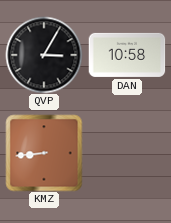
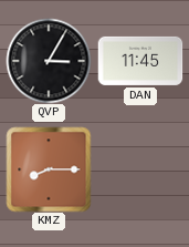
DAN: 10:58 -> 11:45 (140, 61)
KMZ: 8:44 -> 8:15 (49, 169)
